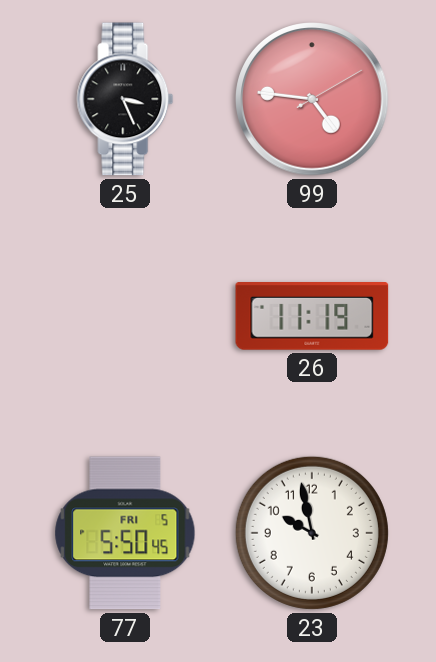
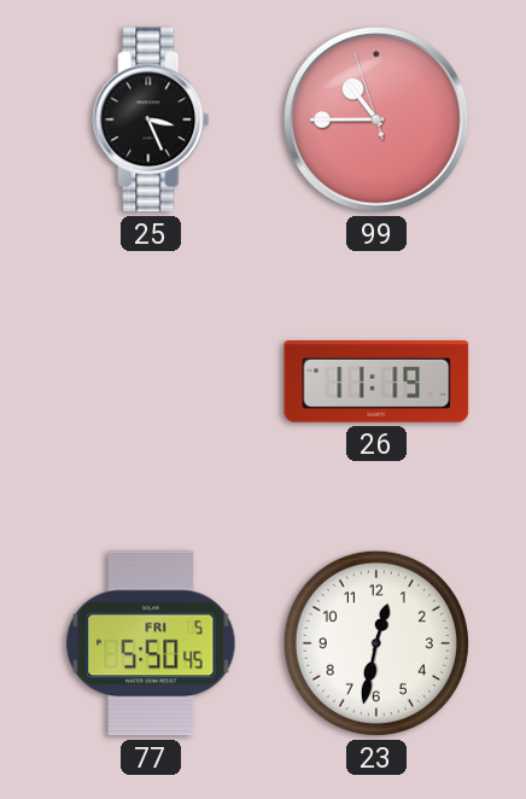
99: 4:46 -> 10:44 (376, 119)
23: 9:58 -> 12:32 (376, 643)
